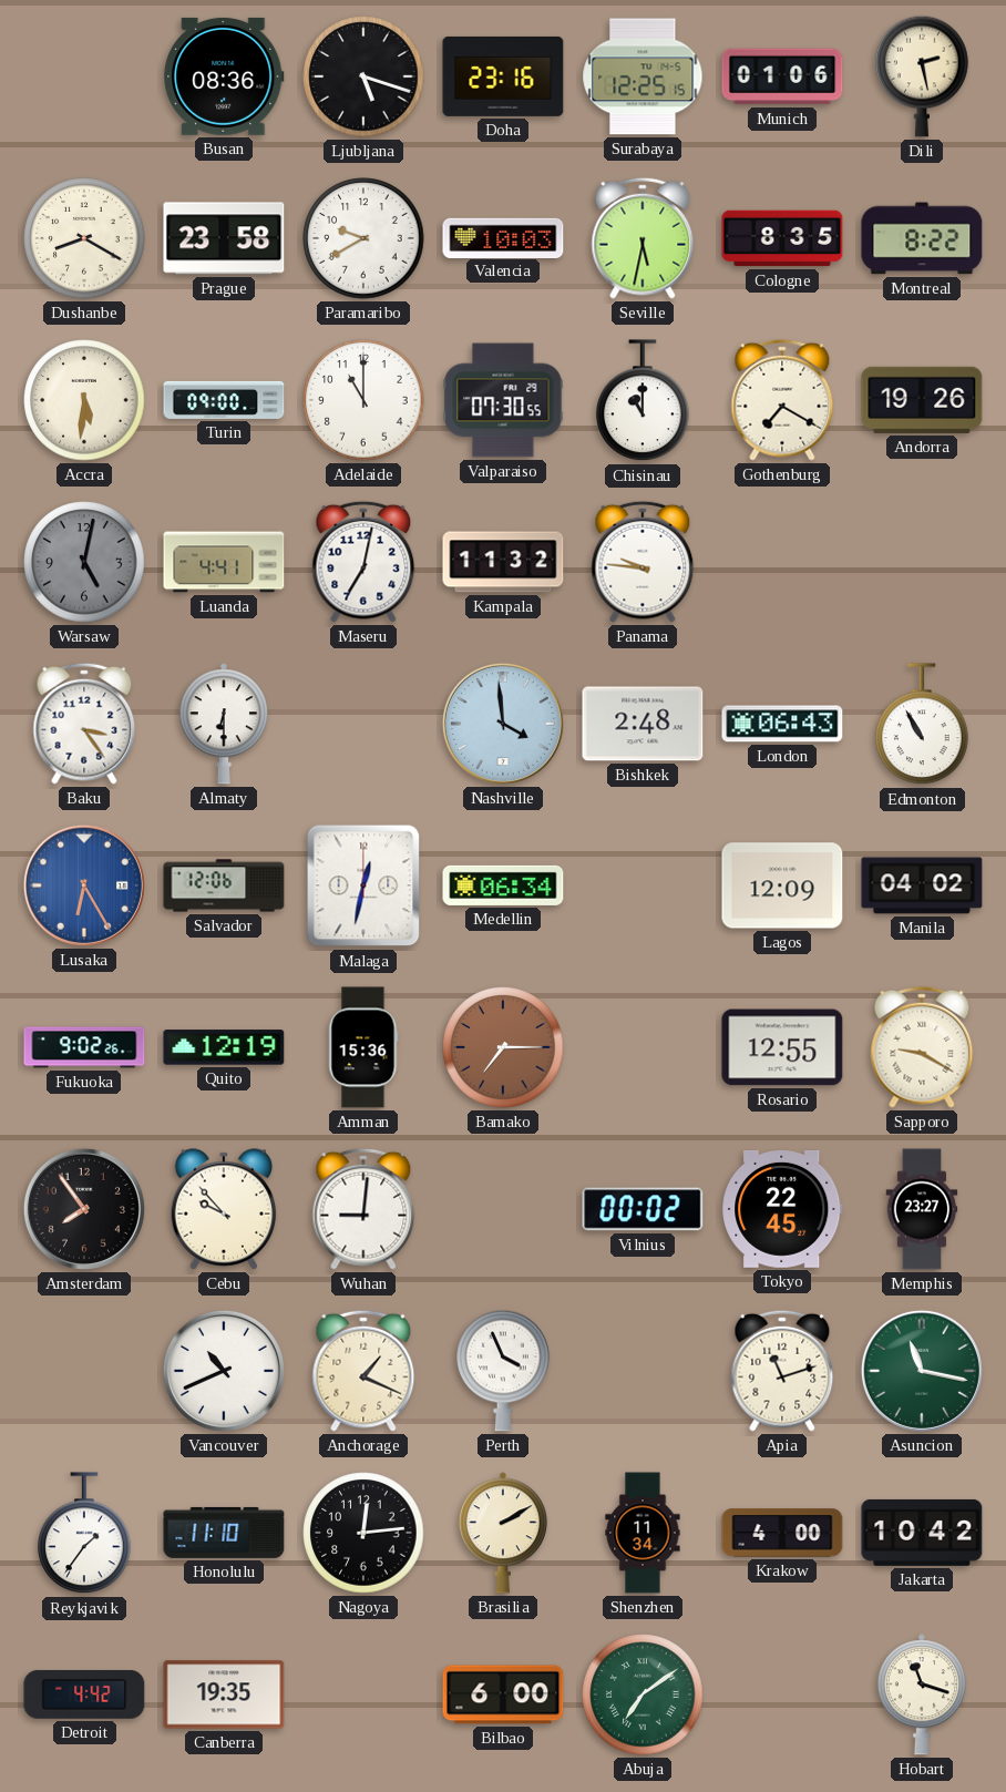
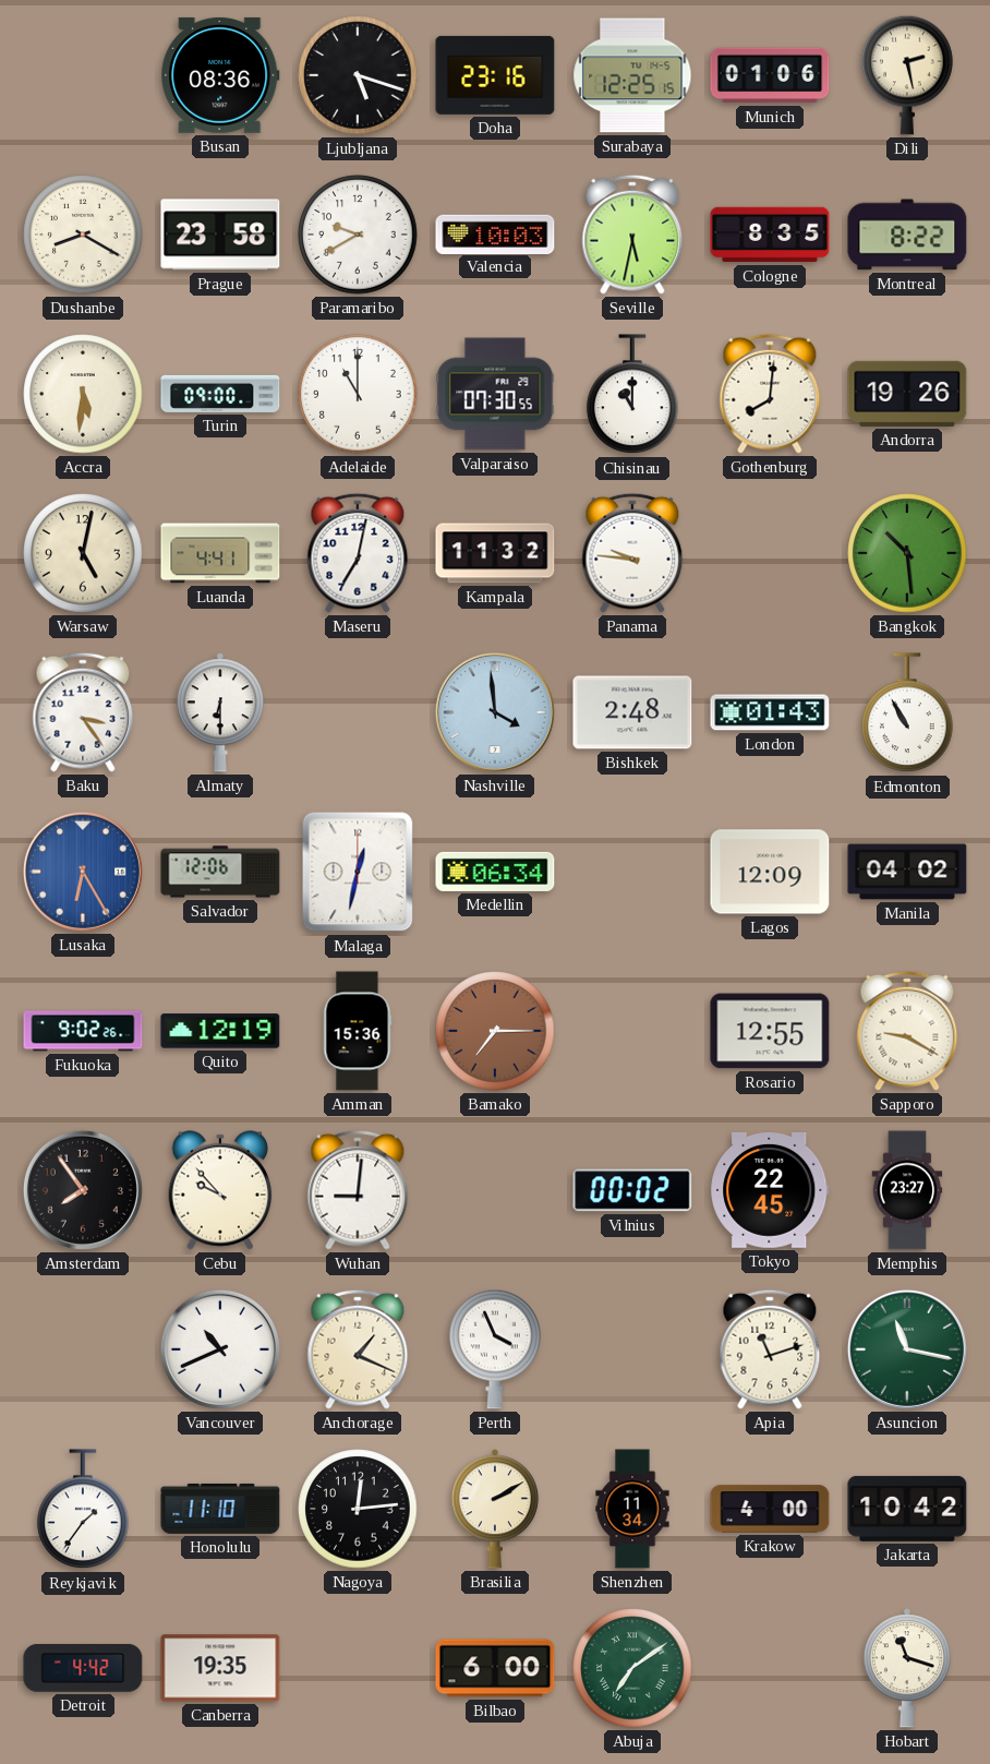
Gothenburg: 7:20 -> 8:01 (770, 394)
Warsaw dial: grey -> cream (83, 553)
Bangkok: none -> 10:29 (907, 553)
London: 06:43 -> 01:43 (770, 712)
